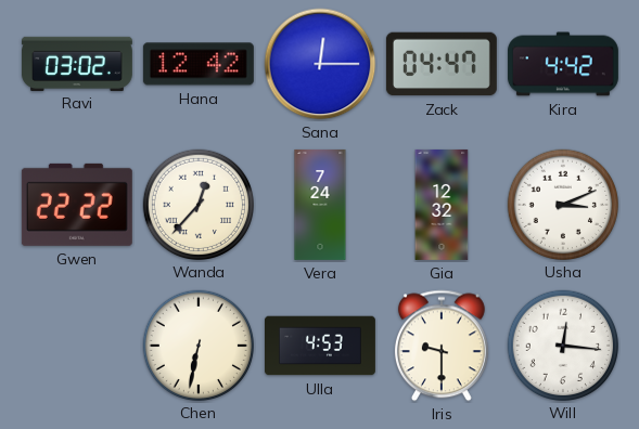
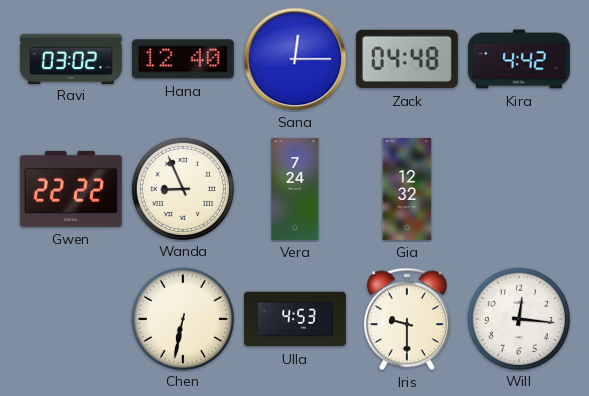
Hana: 12:42 -> 12:40 (183, 59)
Zack: 04:47 -> 04:48 (407, 59)
Wanda: 12:37 -> 8:56 (182, 188)
Usha: 3:11 -> none (562, 204)
